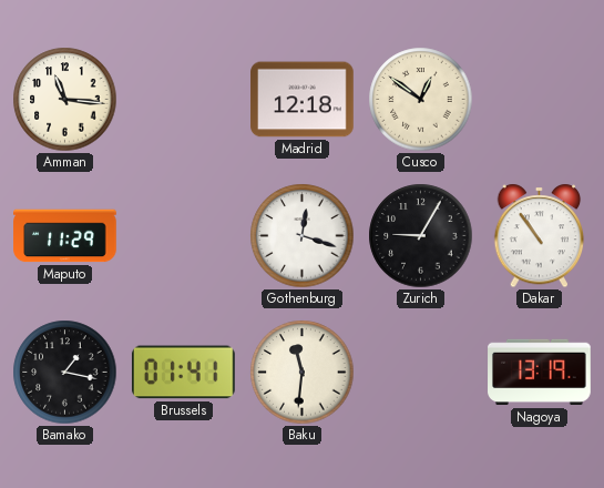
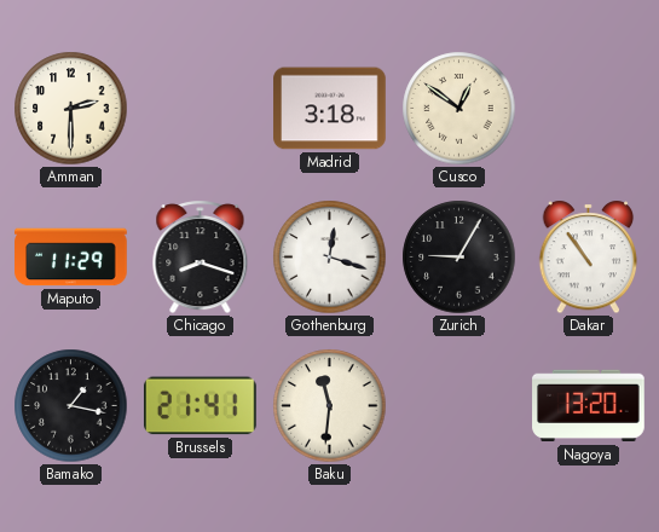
Amman: 11:16 -> 2:30 (71, 109)
Madrid: 12:18 -> 3:18 (330, 109)
Chicago: none -> 8:18 (201, 258)
Brussels: 01:41 -> 21:41 (200, 406)
Nagoya: 13:19 -> 13:20 (589, 406)
